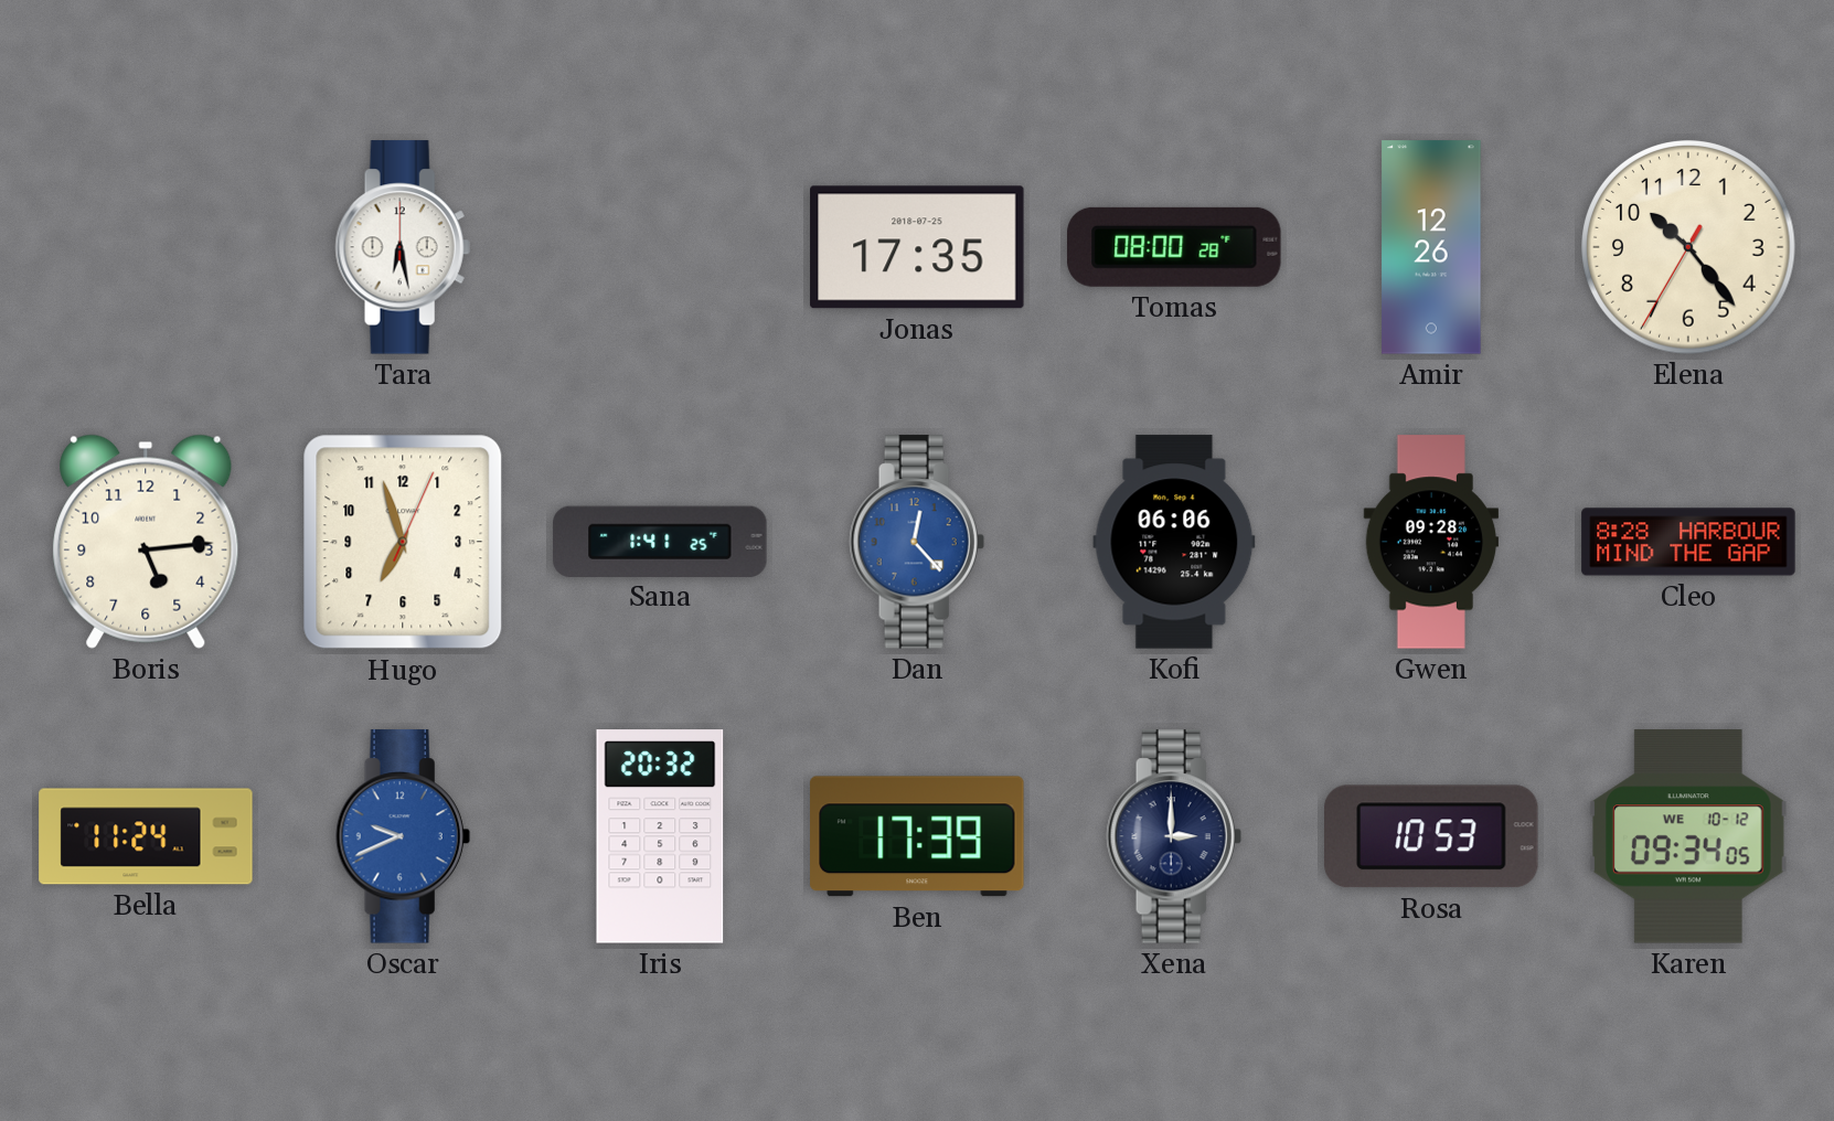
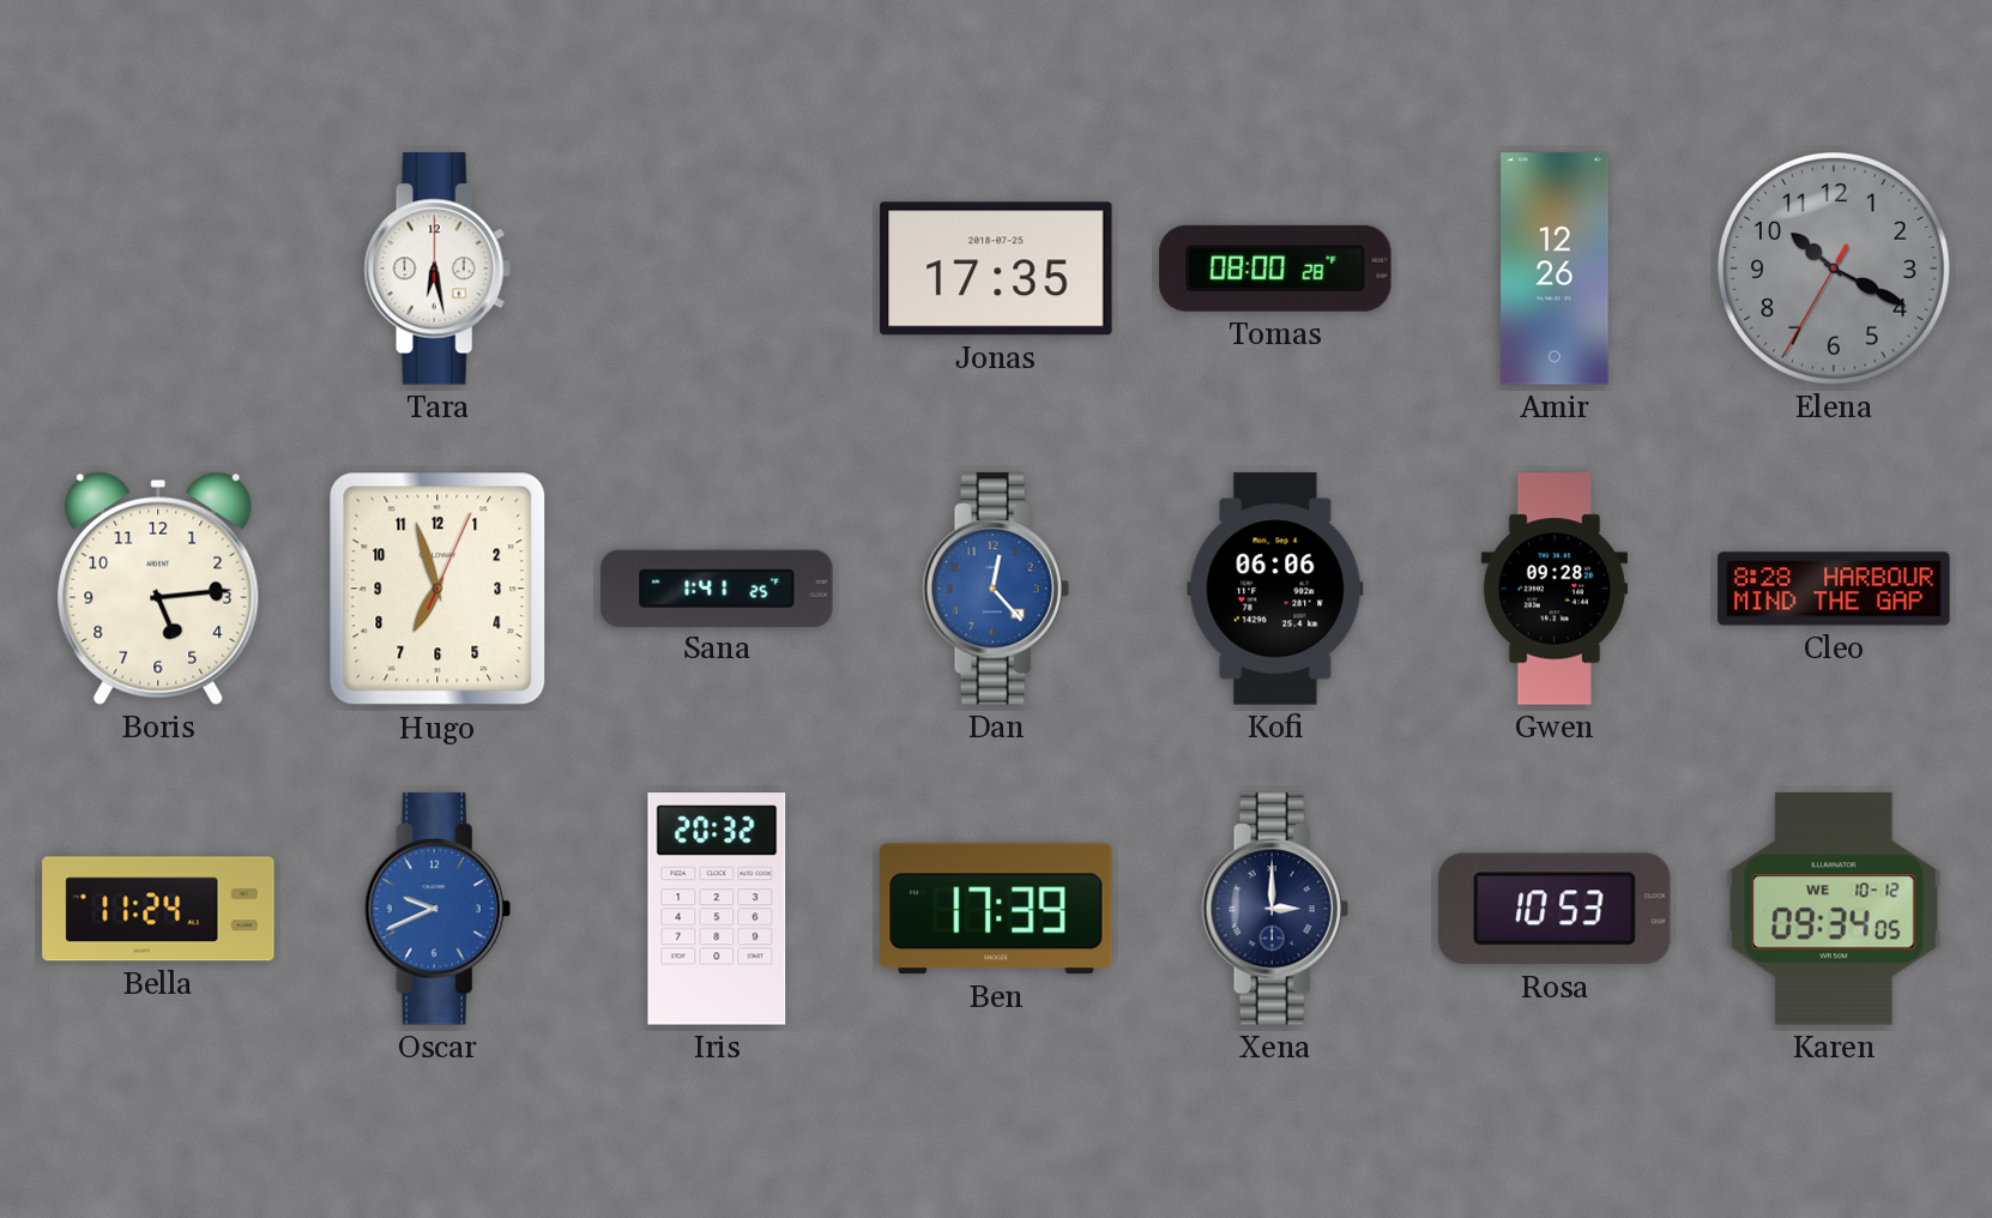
Elena: 10:23 -> 10:19 (1834, 269)
Elena dial: cream -> grey (1834, 269)
